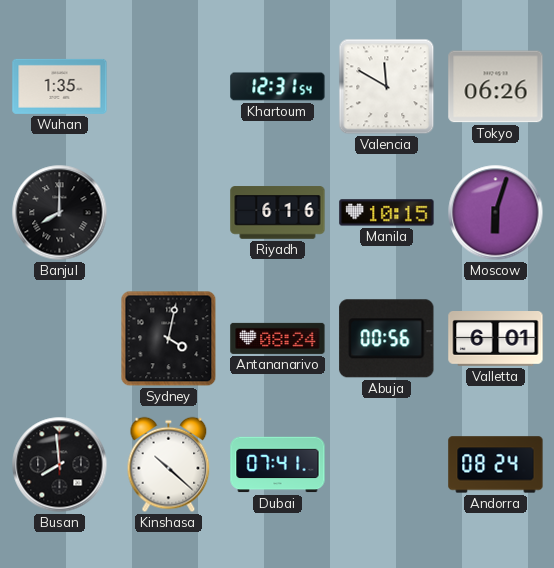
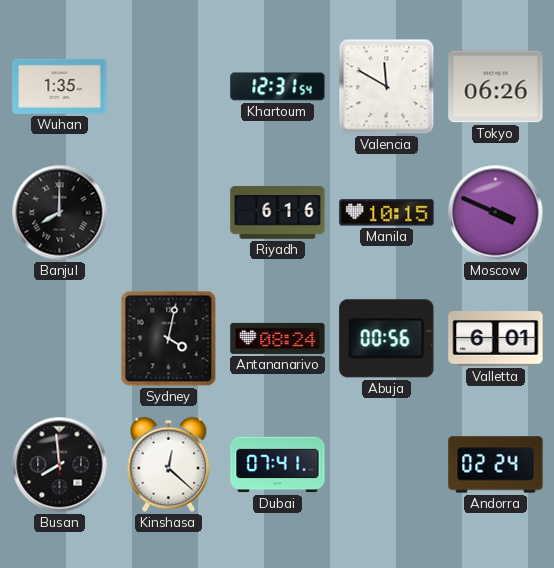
Moscow: 6:03 -> 3:49 (496, 213)
Kinshasa: 10:22 -> 12:22 (169, 465)
Andorra: 08:24 -> 02:24 (496, 465)
